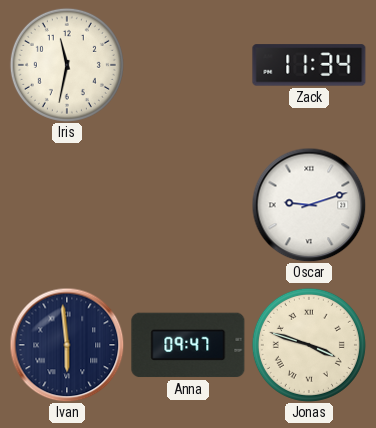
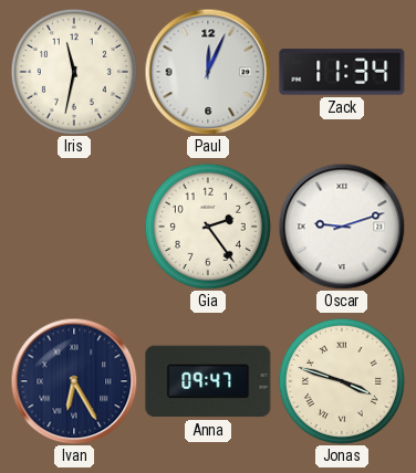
Paul: none -> 12:04 (208, 72)
Gia: none -> 2:24 (208, 227)
Ivan: 5:59 -> 6:25 (74, 381)
